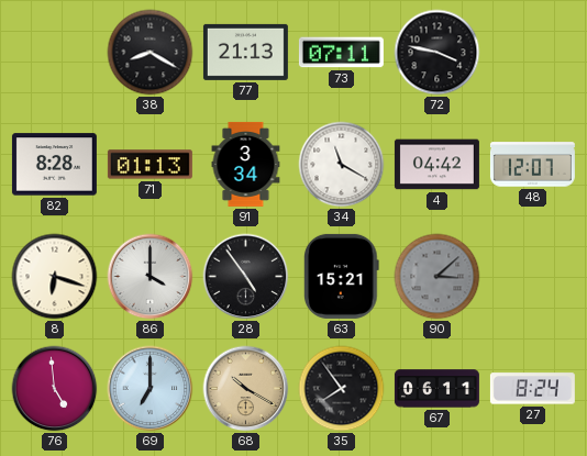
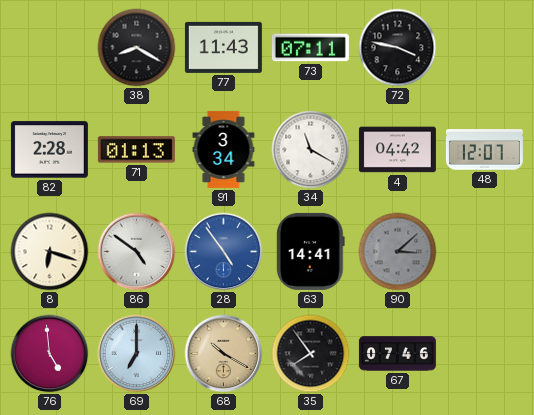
77: 21:13 -> 11:43 (223, 47)
82: 8:28 -> 2:28 (49, 150)
86: 4:00 -> 4:51 (137, 252)
28 dial: black -> blue (224, 252)
63: 15:21 -> 14:41 (311, 251)
67: 06:11 -> 07:46 (397, 354)
27: 8:24 -> none (532, 389)
